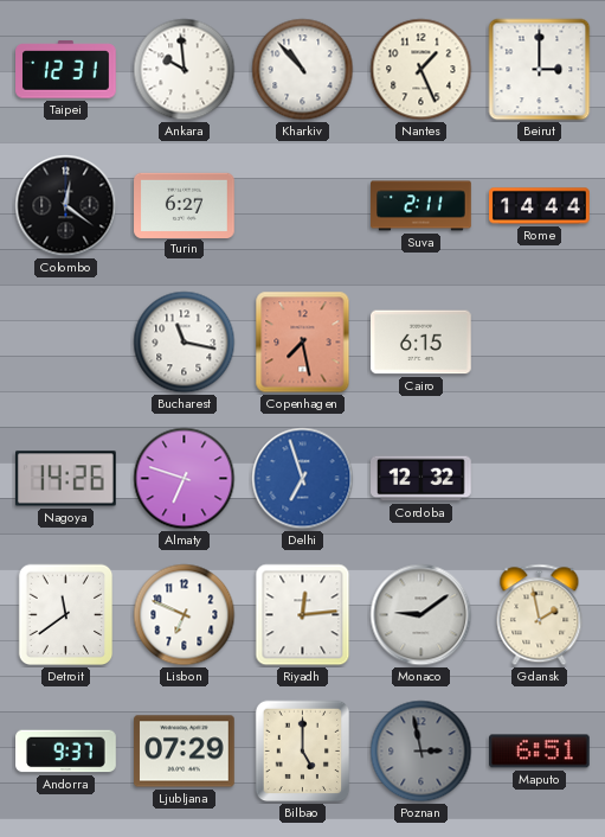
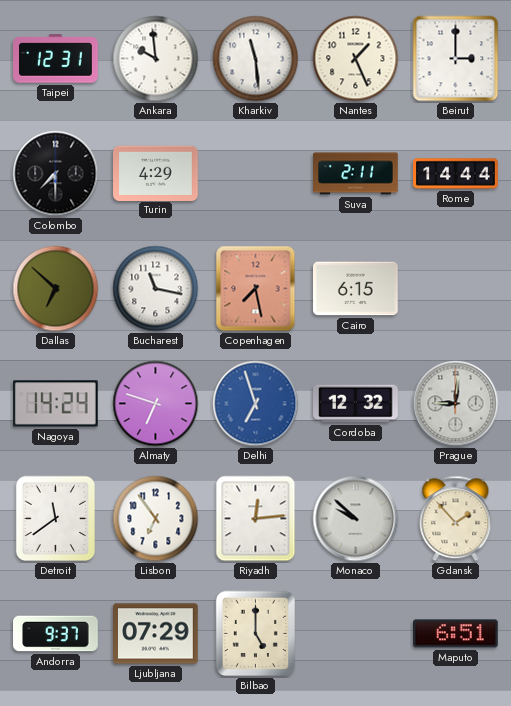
Kharkiv: 10:53 -> 11:29 (256, 59)
Colombo: 12:21 -> 7:30 (56, 174)
Turin: 6:27 -> 4:29 (156, 173)
Dallas: none -> 6:52 (56, 289)
Nagoya: 14:26 -> 14:24 (56, 404)
Prague: none -> 9:01 (456, 404)
Lisbon: 6:49 -> 6:54 (156, 519)
Monaco: 9:09 -> 9:52 (356, 519)
Gdansk: 1:58 -> 1:53 (456, 519)
Poznan: 2:58 -> none (421, 752)
